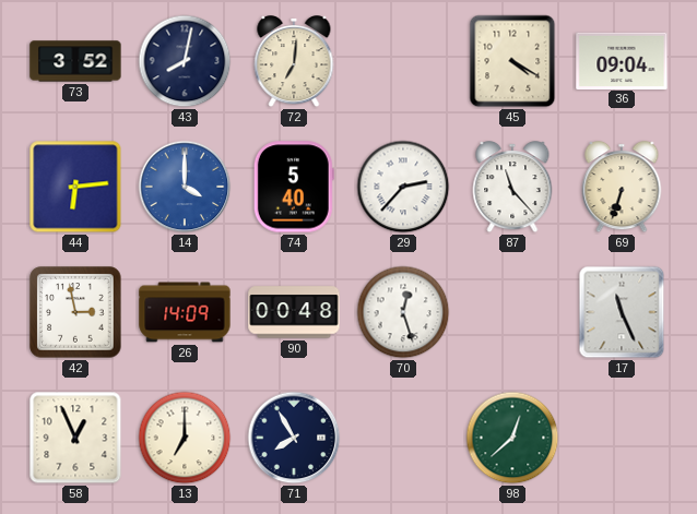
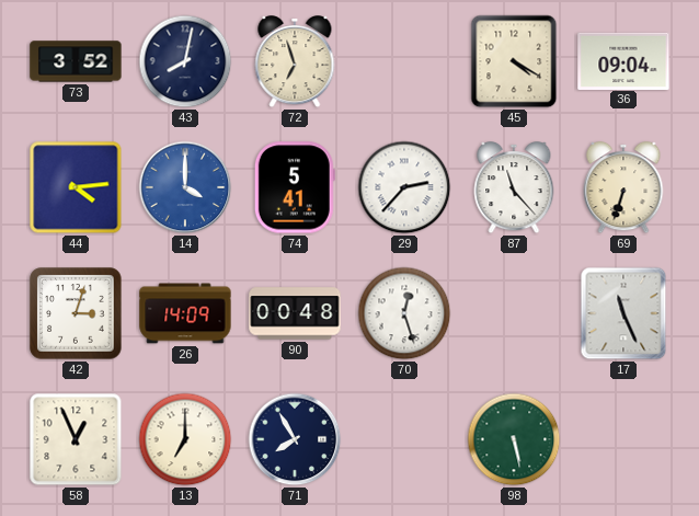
72: 7:01 -> 6:57 (295, 62)
44: 6:14 -> 4:14 (76, 187)
74: 5:40 -> 5:41 (295, 187)
42: 2:58 -> 3:03 (76, 313)
98: 12:38 -> 5:28 (514, 439)
